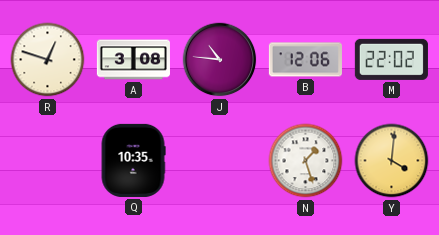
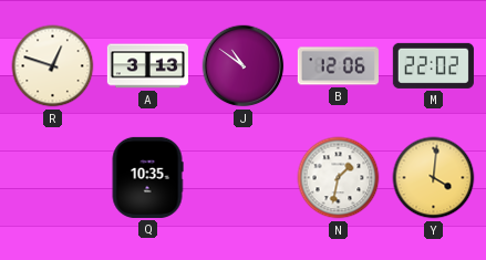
A: 3:08 -> 3:13 (147, 66)
J: 10:46 -> 10:51 (244, 66)
N: 1:27 -> 1:32 (339, 178)
